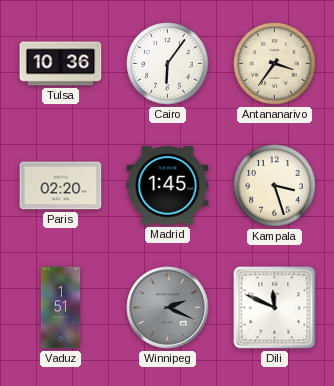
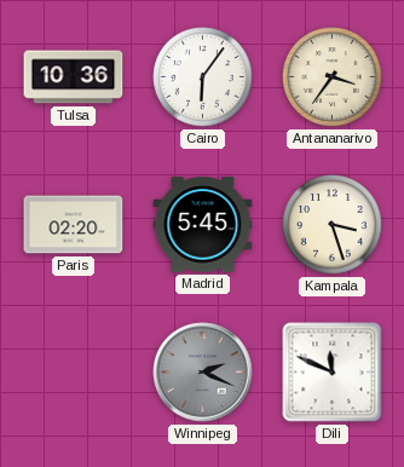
Madrid: 1:45 -> 5:45 (203, 225)
Vaduz: 1:51 -> none (61, 308)
